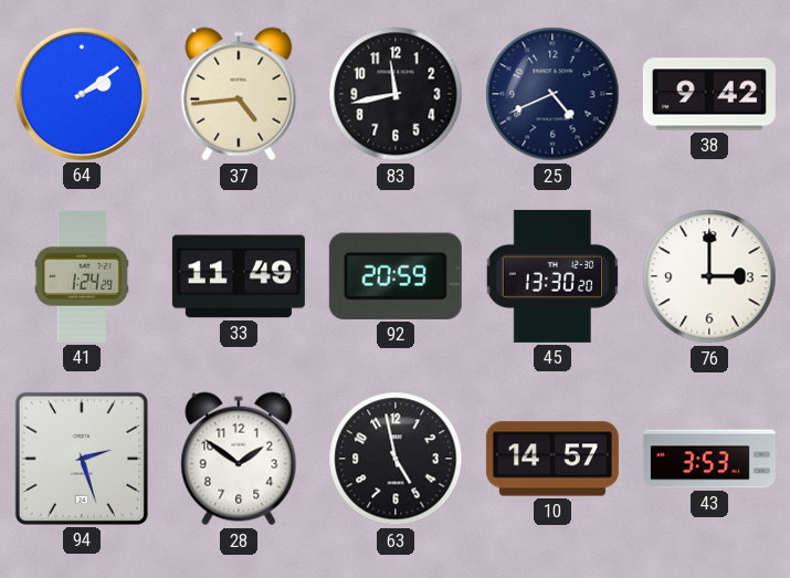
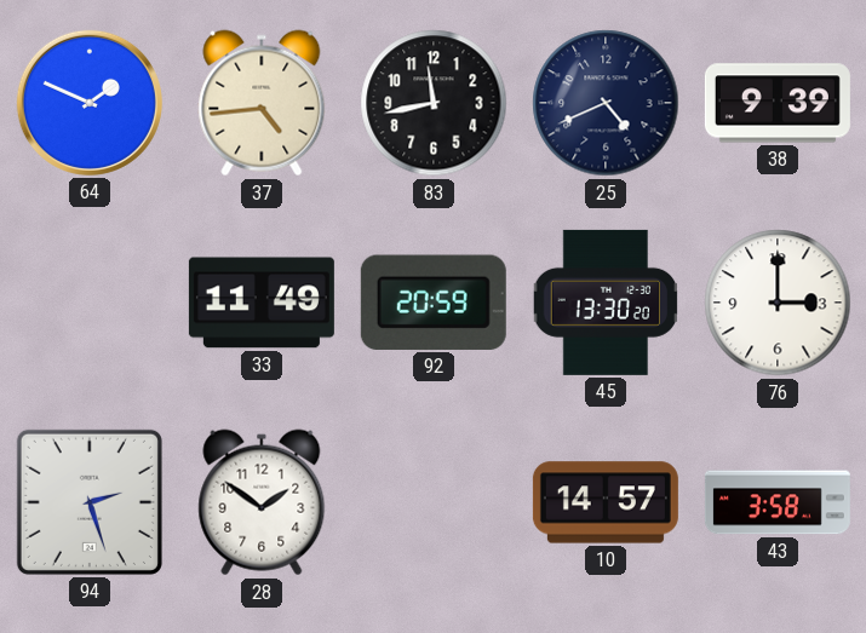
64: 2:09 -> 1:49 (90, 103)
38: 9:42 -> 9:39 (778, 103)
41: 1:24 -> none (82, 276)
63: 4:58 -> none (396, 459)
43: 3:53 -> 3:58 (778, 502)
